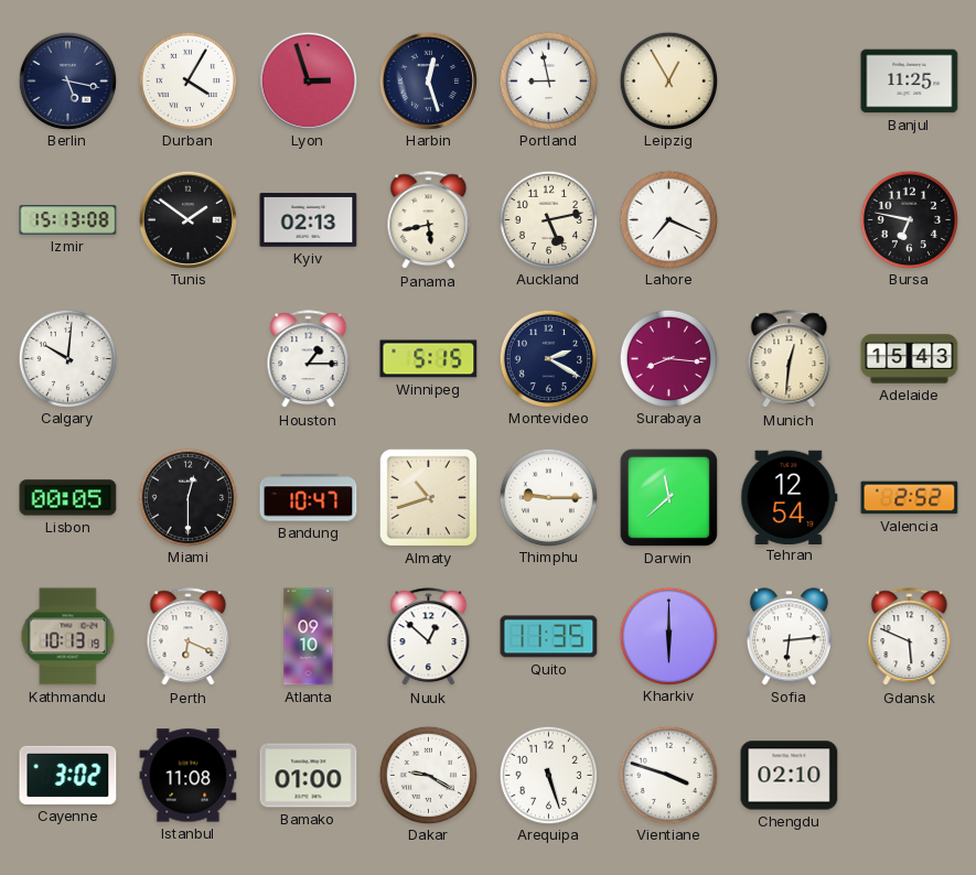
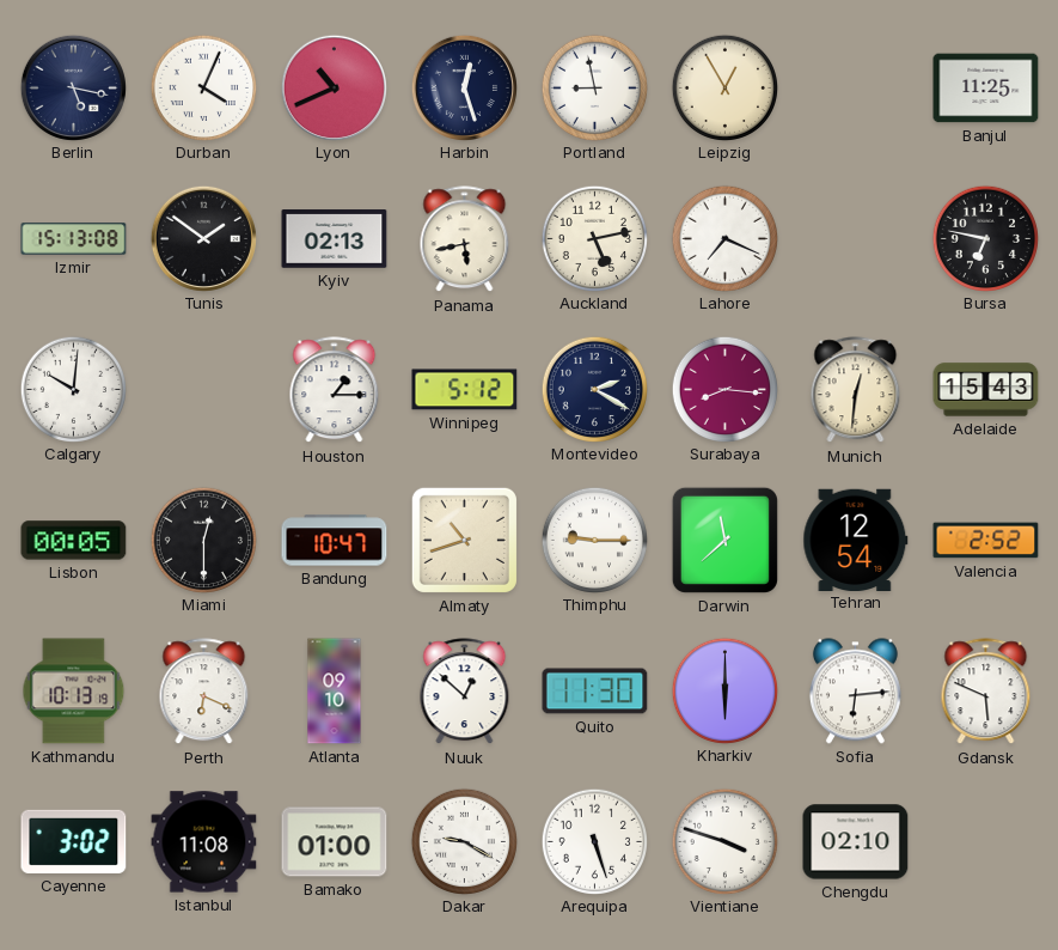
Durban: 4:05 -> 4:04 (203, 87)
Lyon: 2:57 -> 10:41 (334, 87)
Winnipeg: 5:15 -> 5:12 (465, 390)
Quito: 11:35 -> 11:30 (595, 692)
